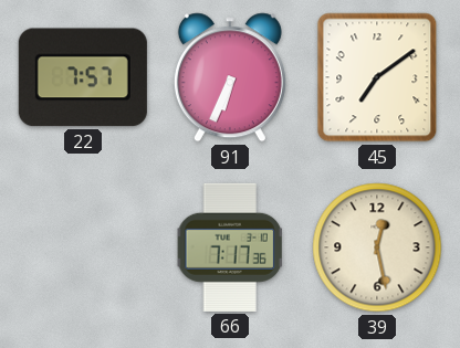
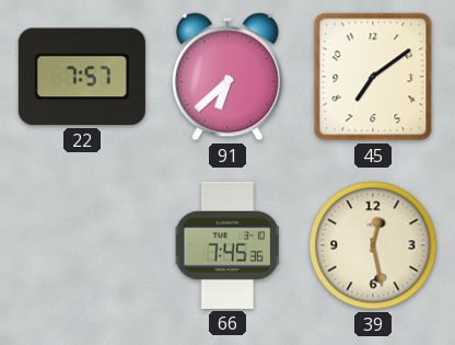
91: 6:34 -> 6:38 (227, 77)
66: 7:17 -> 7:45 (227, 245)
